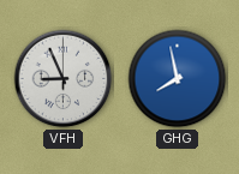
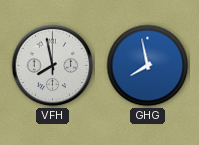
VFH: 8:56 -> 7:58 (53, 66)
